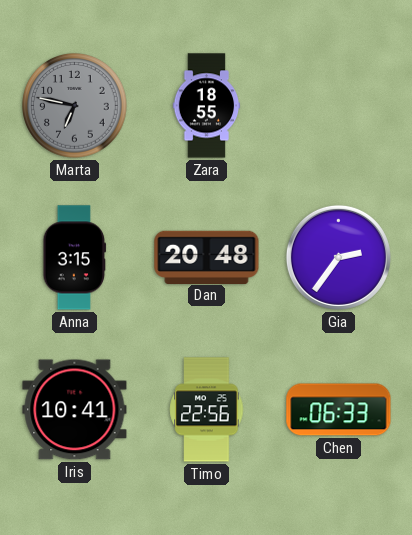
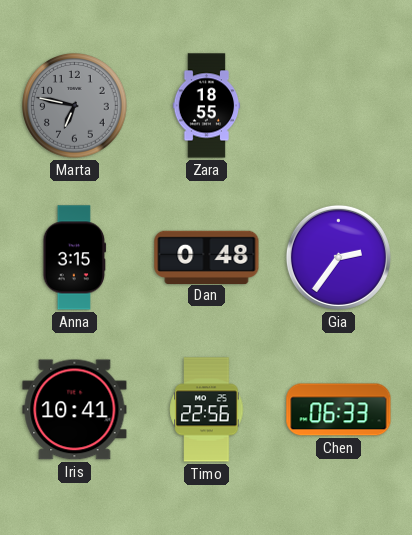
Dan: 20:48 -> 0:48 (207, 257)
